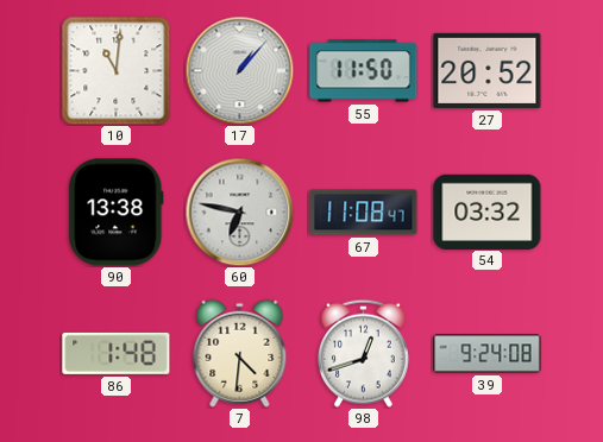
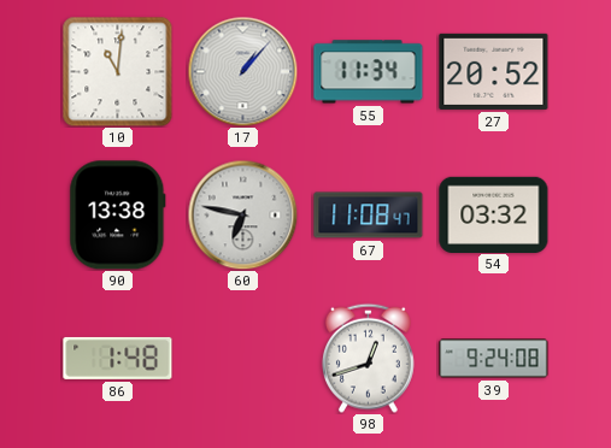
55: 11:50 -> 11:34 (369, 72)
7: 4:31 -> none (240, 353)
